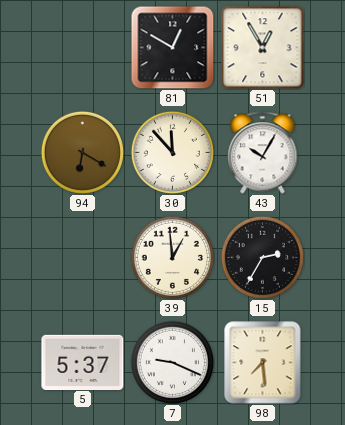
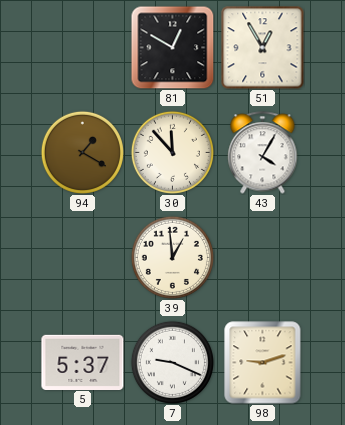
94: 6:20 -> 1:20 (82, 152)
43: 10:05 -> 4:05 (263, 153)
15: 2:35 -> none (262, 257)
98: 7:29 -> 9:12 (263, 363)
